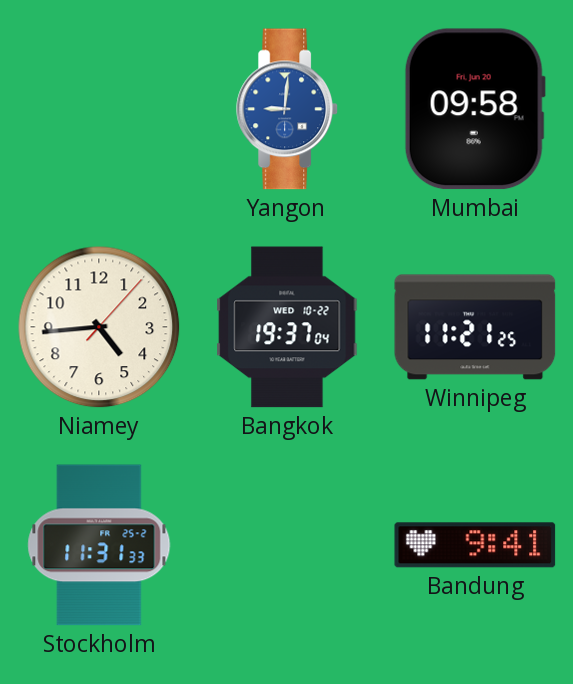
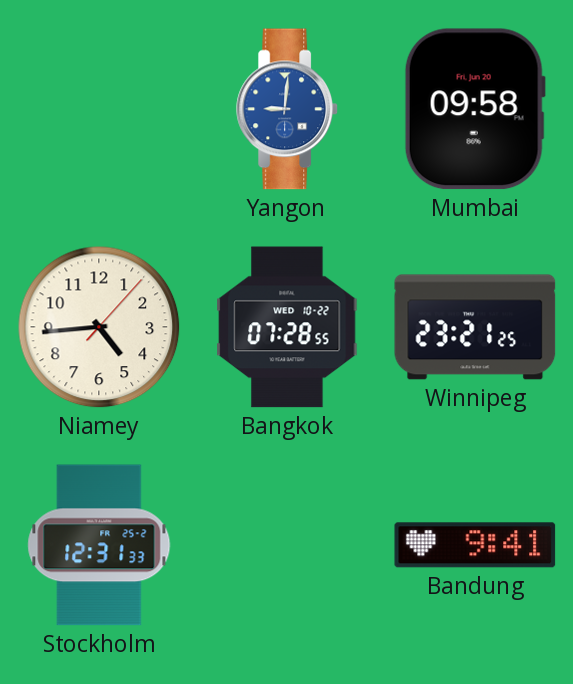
Bangkok: 19:37 -> 07:28 (287, 327)
Winnipeg: 11:21 -> 23:21 (475, 327)
Stockholm: 11:31 -> 12:31 (99, 545)
